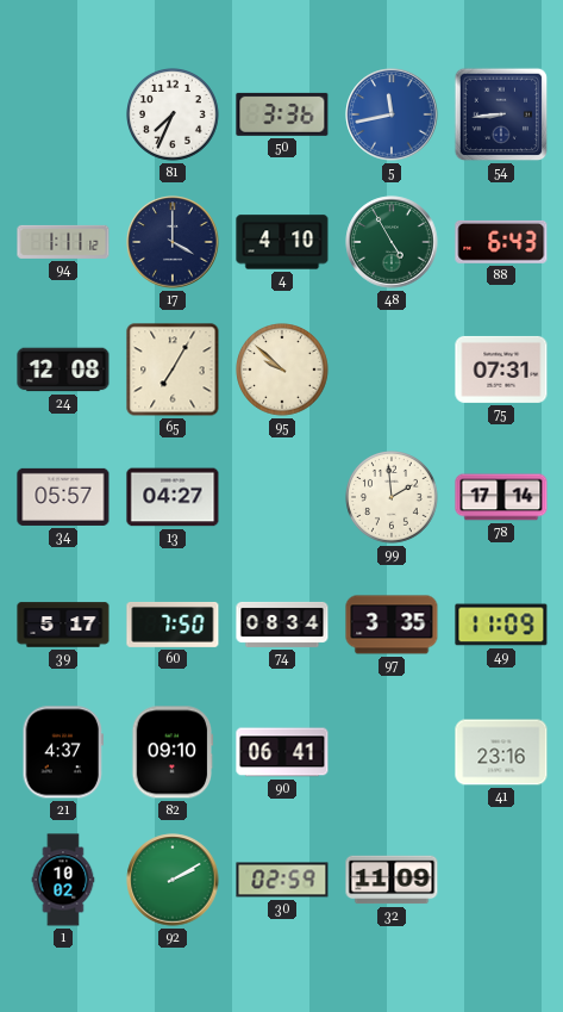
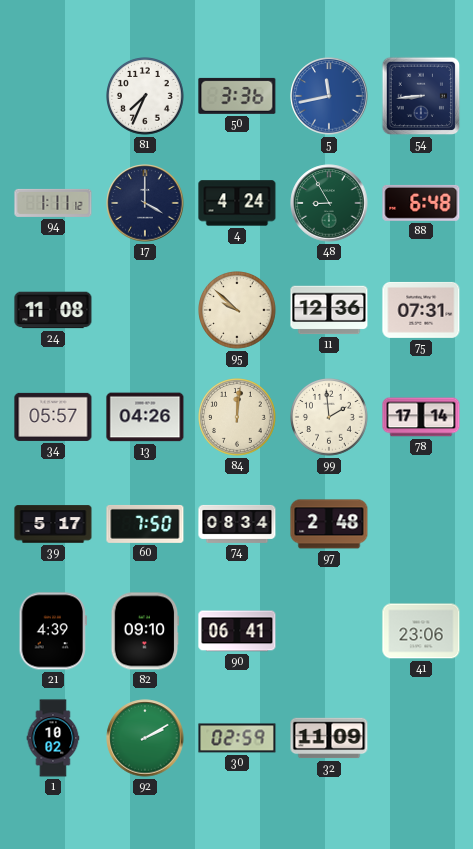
4: 4:10 -> 4:24 (237, 203)
48: 4:55 -> 8:55 (329, 203)
88: 6:43 -> 6:48 (421, 203)
24: 12:08 -> 11:08 (53, 310)
65: 7:05 -> none (173, 370)
11: none -> 12:36 (329, 310)
13: 04:27 -> 04:26 (145, 417)
84: none -> 12:01 (238, 418)
97: 3:35 -> 2:48 (329, 524)
49: 11:09 -> none (501, 625)
21: 4:37 -> 4:39 (52, 631)
41: 23:16 -> 23:06 (421, 631)
